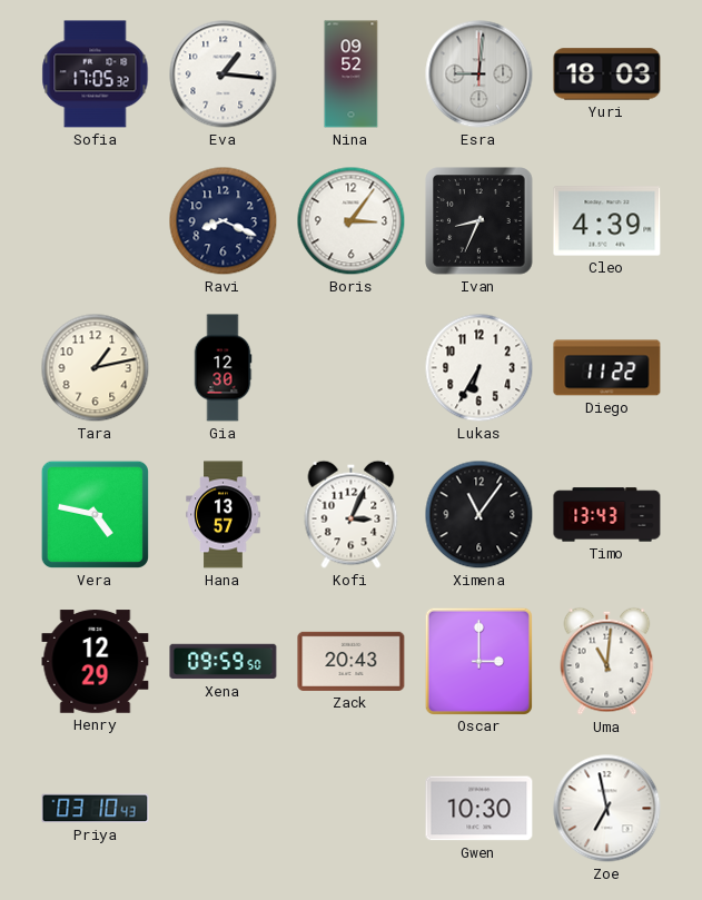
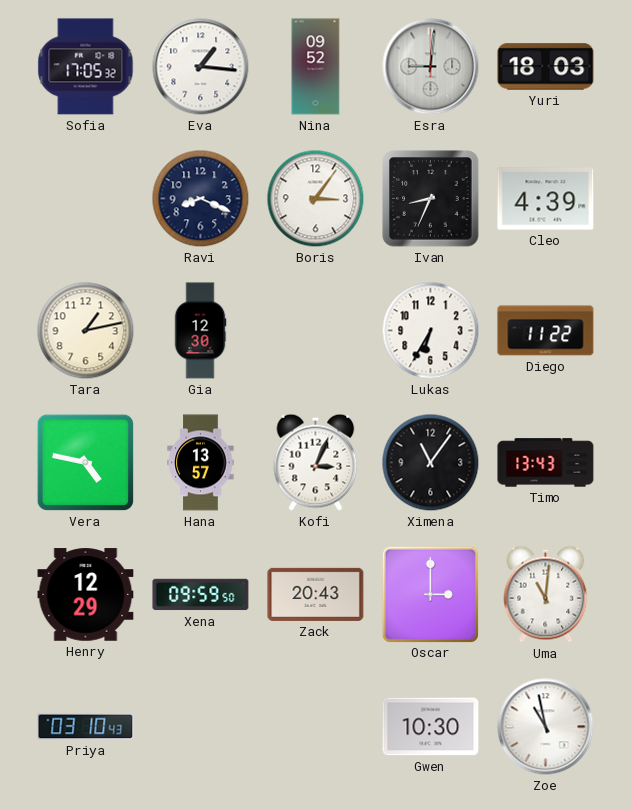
Zoe: 6:58 -> 10:58 (546, 727)
